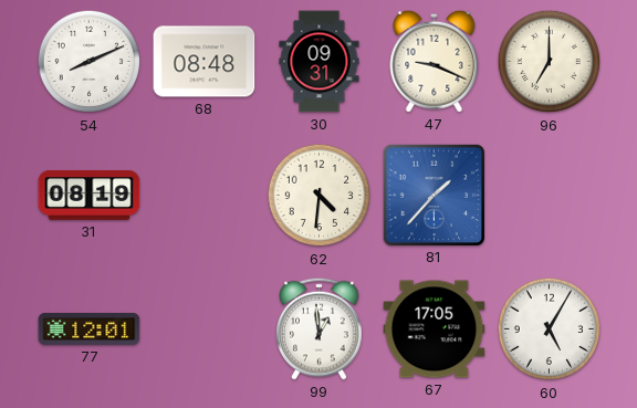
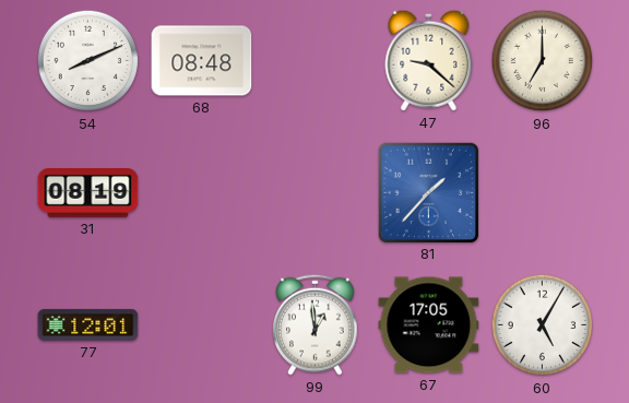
30: 09:31 -> none (320, 62)
47: 9:19 -> 9:22 (429, 60)
62: 4:31 -> none (320, 196)
